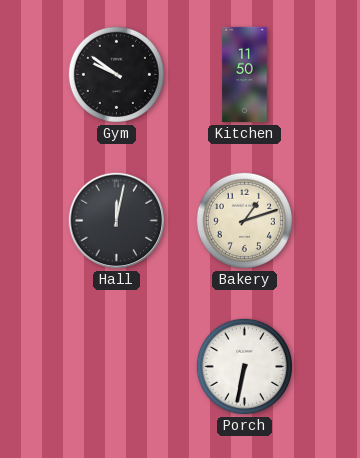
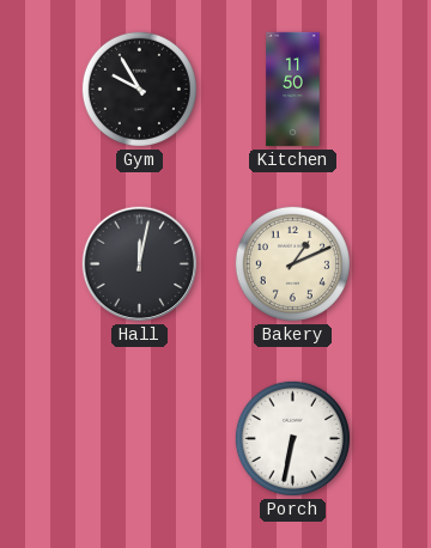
Gym: 9:51 -> 9:55 (139, 89)
Bakery: 1:12 -> 1:11 (292, 263)
